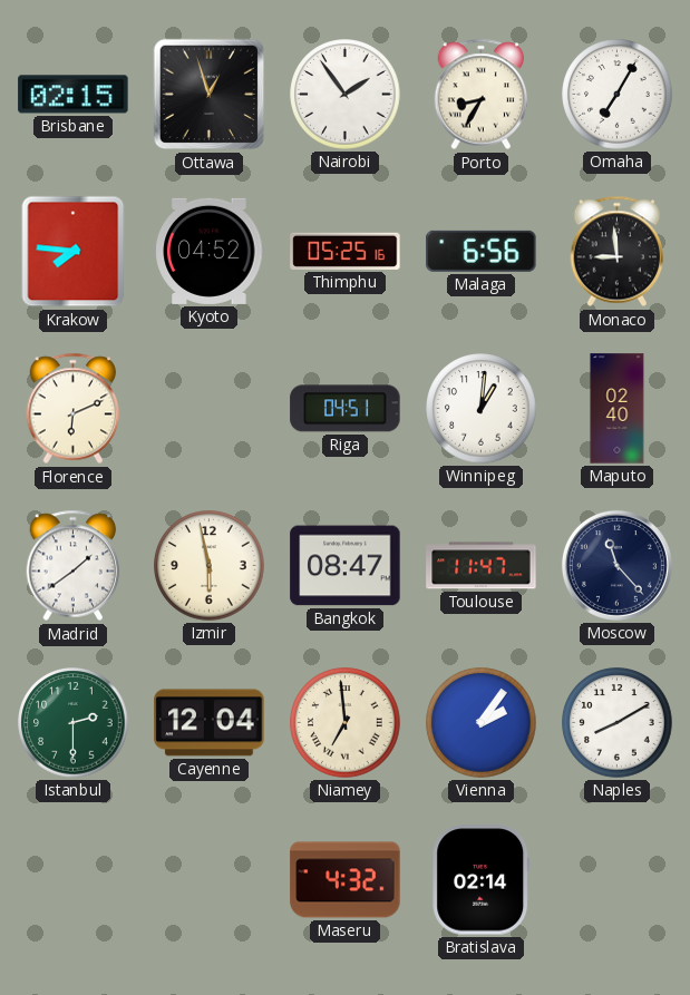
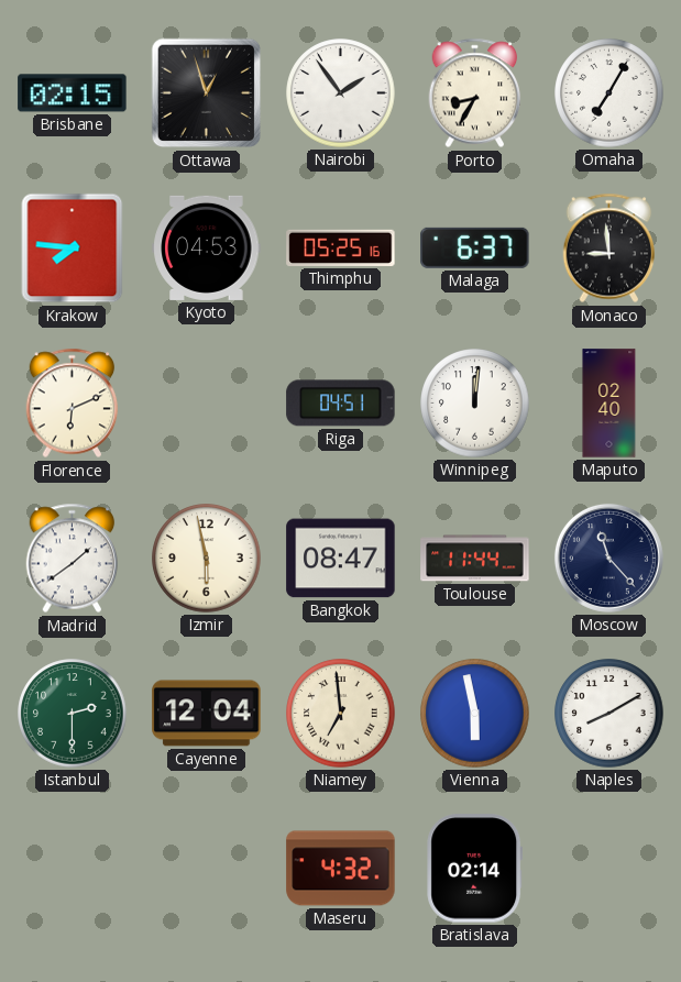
Kyoto: 04:52 -> 04:53 (207, 247)
Malaga: 6:56 -> 6:37 (475, 247)
Winnipeg: 1:01 -> 12:01 (475, 404)
Toulouse: 11:47 -> 11:44 (475, 559)
Vienna: 2:06 -> 5:58 (475, 714)
